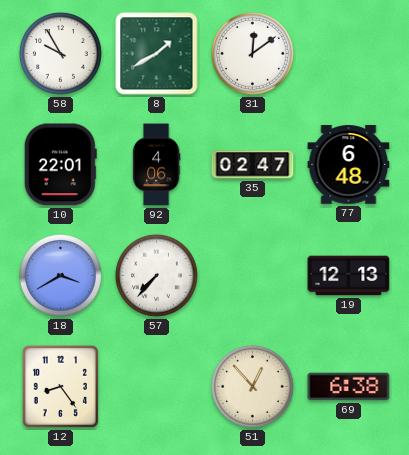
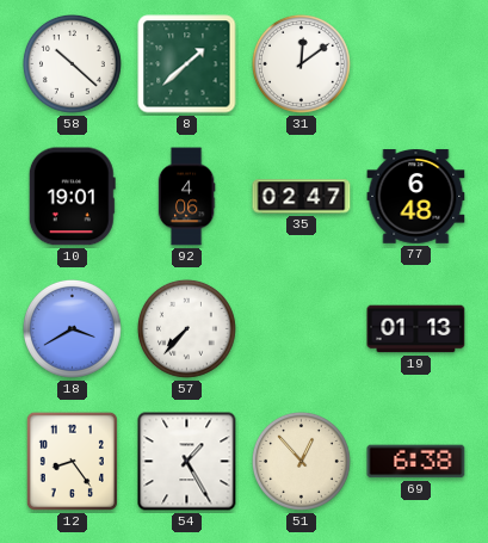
58: 9:55 -> 10:22 (73, 64)
8: 1:40 -> 1:38 (187, 64)
10: 22:01 -> 19:01 (72, 197)
19: 12:13 -> 01:13 (416, 329)
54: none -> 1:25 (187, 462)
